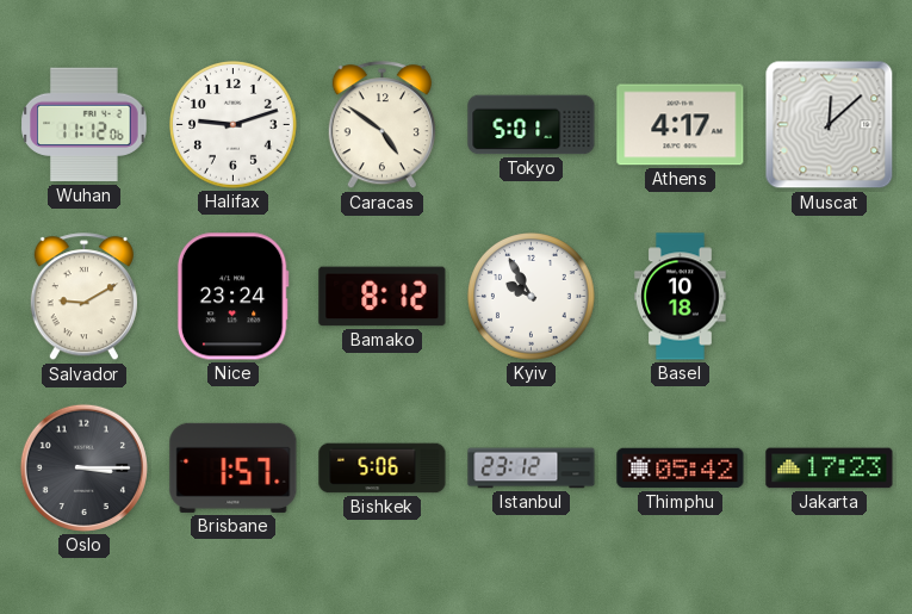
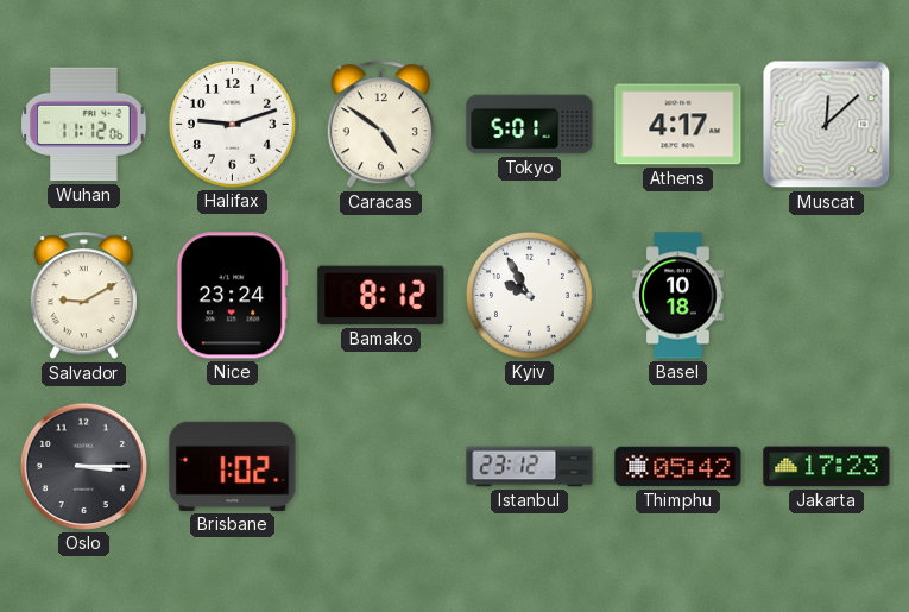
Brisbane: 1:57 -> 1:02 (233, 466)
Bishkek: 5:06 -> none (383, 469)
